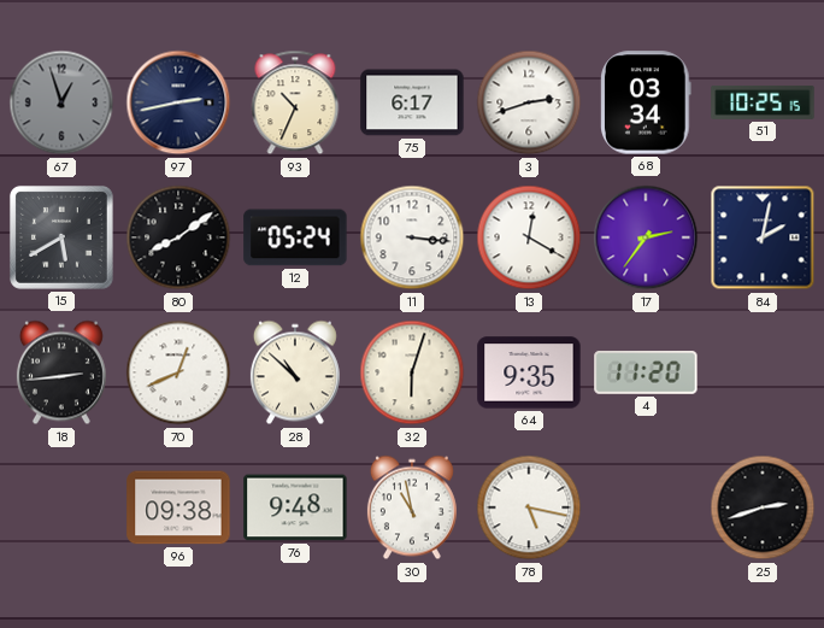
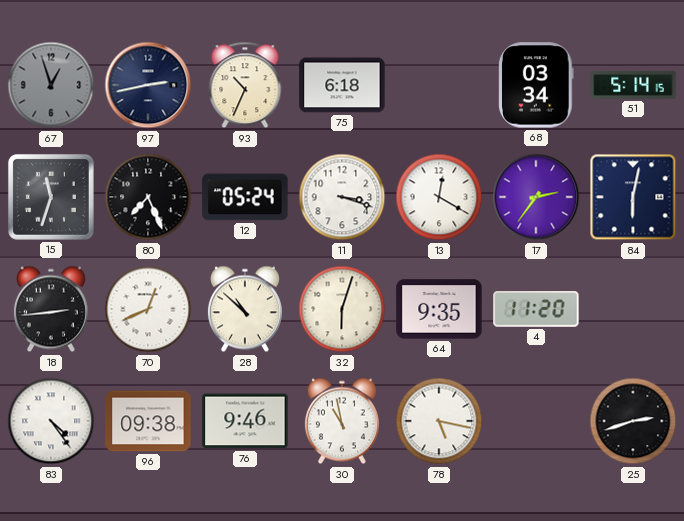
75: 6:17 -> 6:18 (342, 85)
3: 2:42 -> none (529, 102)
51: 10:25 -> 5:14 (633, 85)
15: 5:40 -> 11:33 (51, 197)
80: 8:09 -> 7:26 (148, 197)
11: 3:16 -> 3:18 (342, 197)
84: 2:02 -> 6:02 (633, 197)
83: none -> 4:24 (51, 421)
76: 9:48 -> 9:46 (245, 421)
